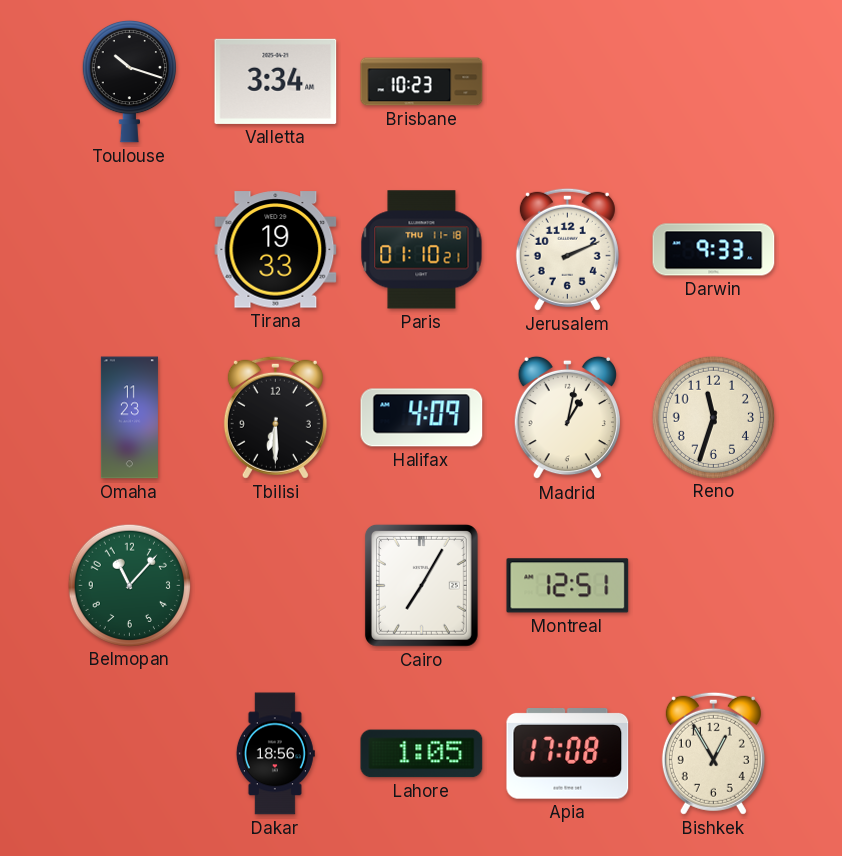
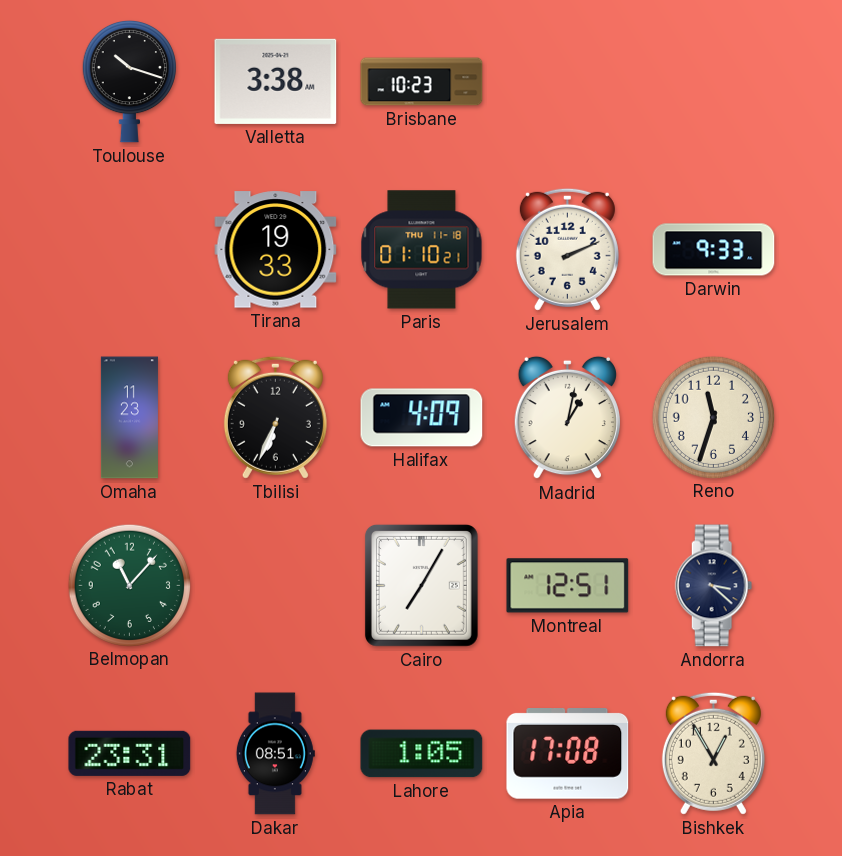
Valletta: 3:34 -> 3:38 (276, 81)
Tbilisi: 6:30 -> 6:34 (275, 417)
Andorra: none -> 3:22 (714, 586)
Rabat: none -> 23:31 (130, 753)
Dakar: 18:56 -> 08:51 (275, 754)
